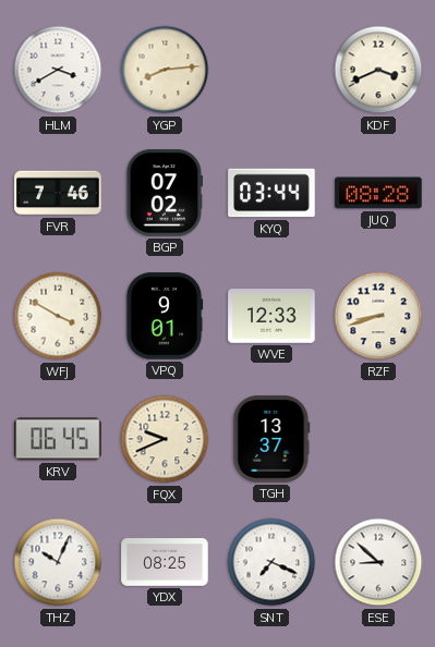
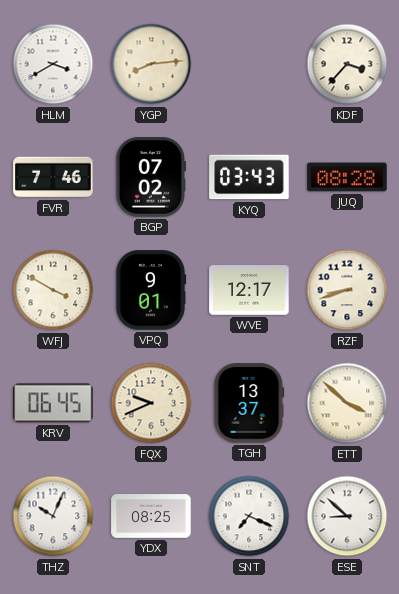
KDF: 3:41 -> 3:37 (347, 64)
KYQ: 03:44 -> 03:43 (249, 177)
WVE: 12:33 -> 12:17 (249, 290)
ETT: none -> 3:52 (347, 403)
